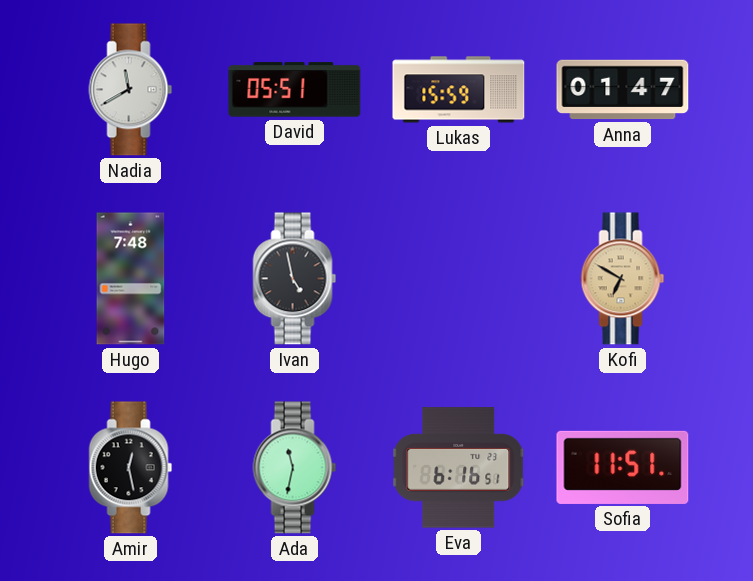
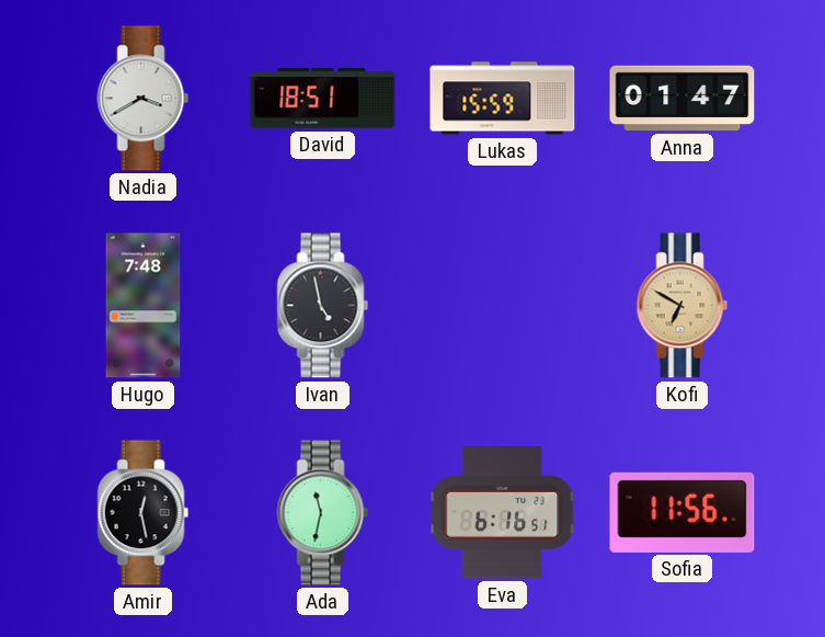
Nadia: 11:40 -> 3:40 (144, 99)
David: 05:51 -> 18:51 (323, 99)
Sofia: 11:51 -> 11:56 (683, 512)
